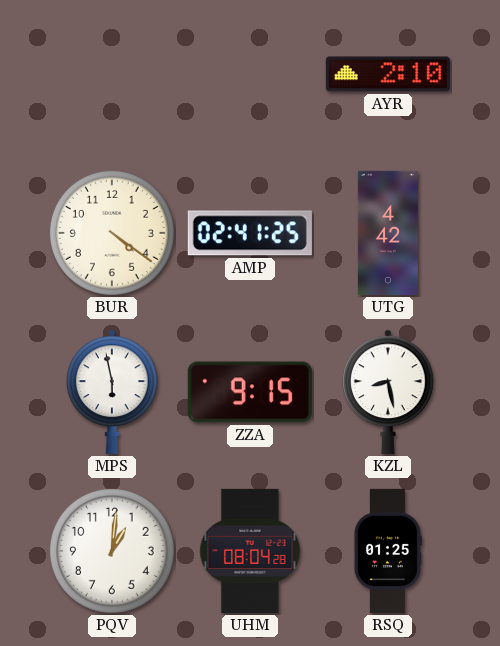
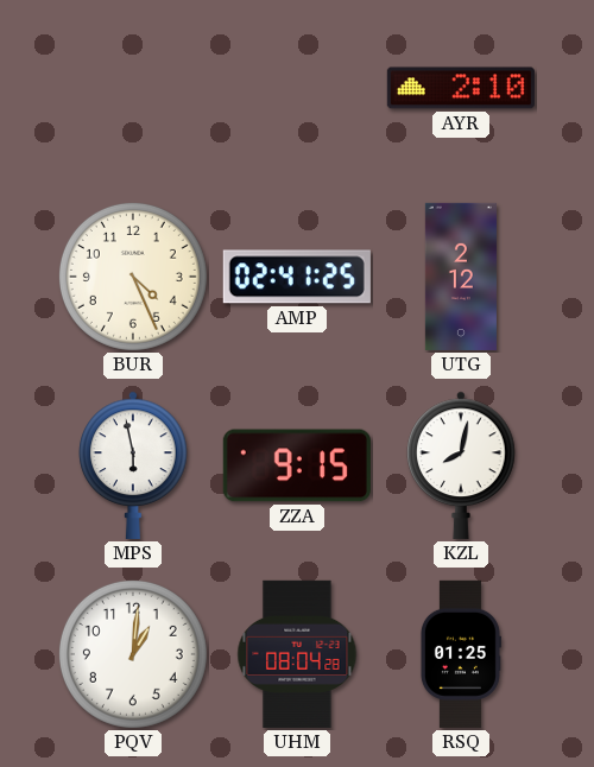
BUR: 4:21 -> 4:26 (133, 277)
UTG: 4:42 -> 2:12 (461, 277)
KZL: 8:28 -> 8:02 (461, 465)
